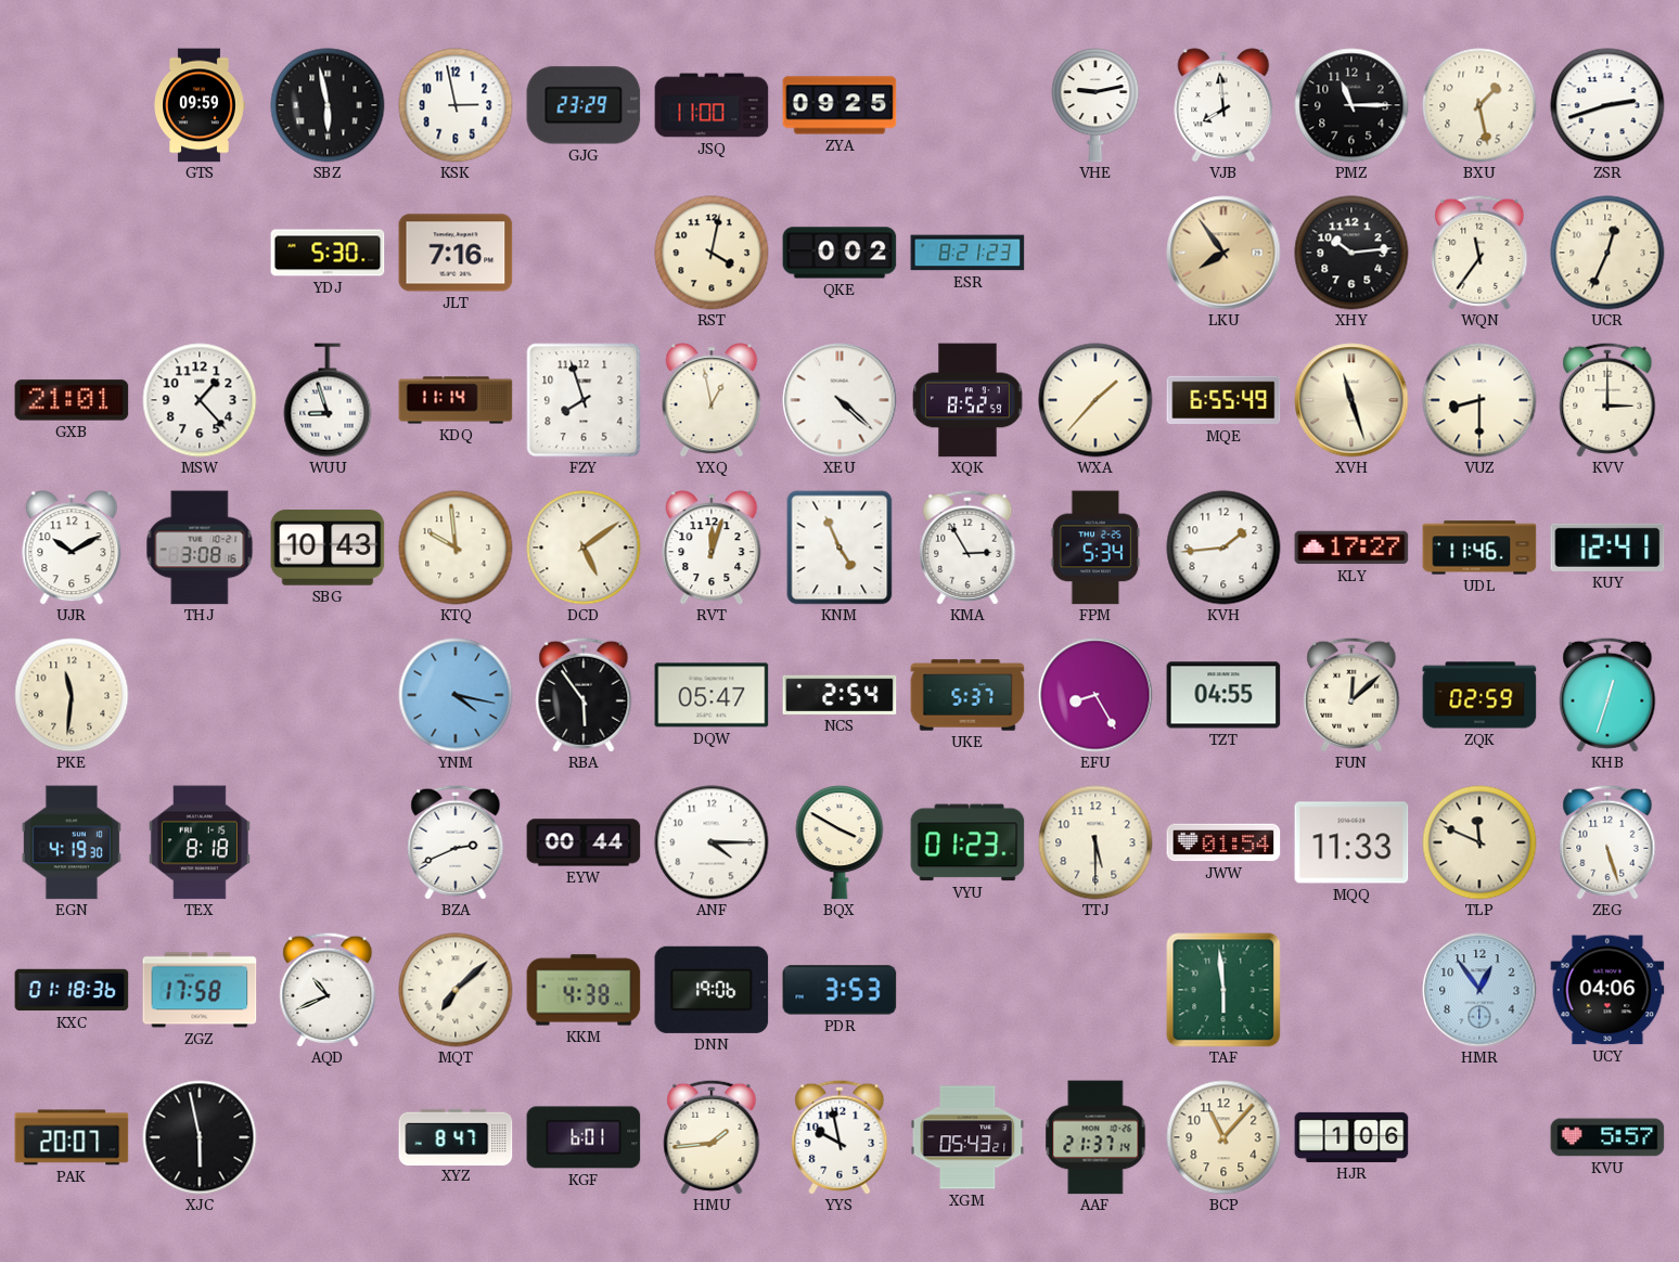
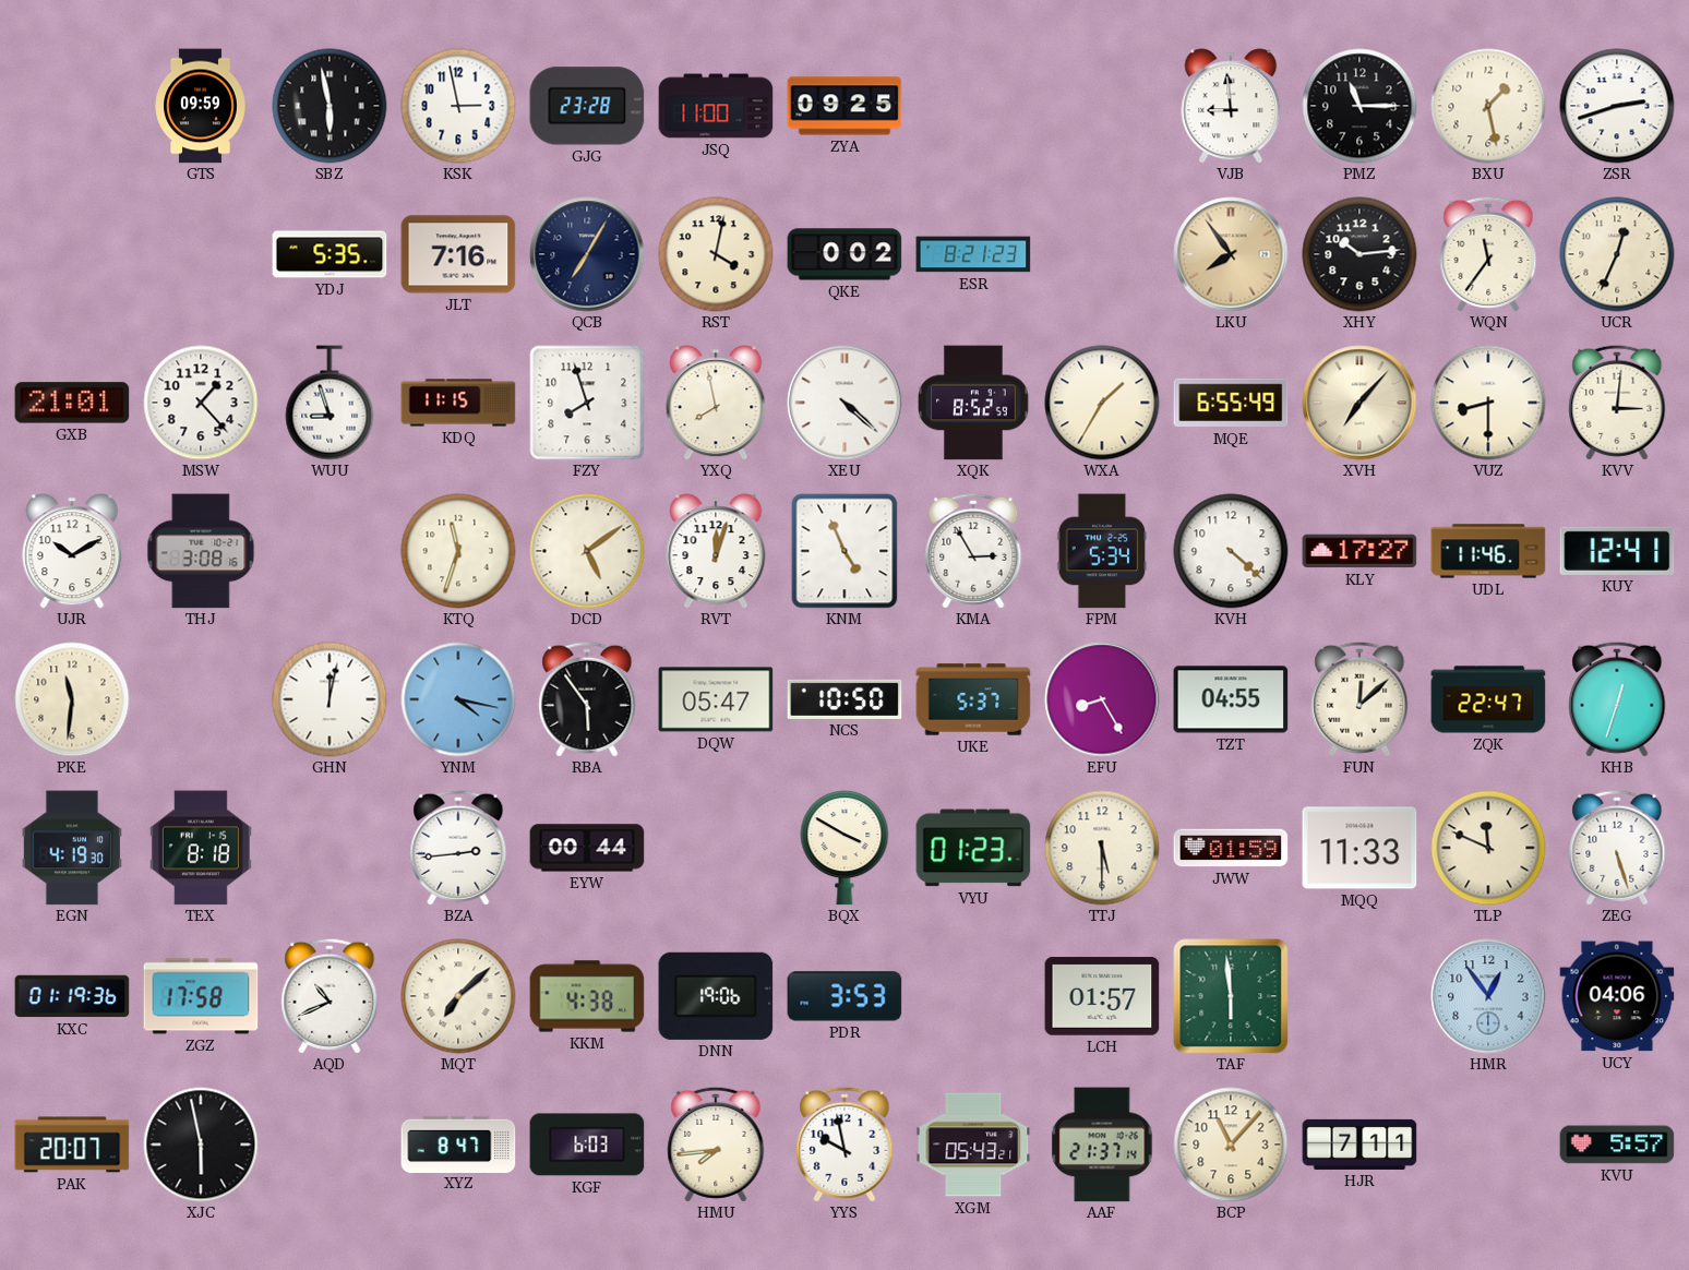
GJG: 23:29 -> 23:28 (587, 106)
VHE: 9:13 -> none (1095, 105)
VJB: 7:59 -> 8:59 (1231, 106)
YDJ: 5:30 -> 5:35 (330, 254)
QCB: none -> 7:05 (587, 254)
KDQ: 11:14 -> 11:15 (458, 403)
YXQ: 12:58 -> 7:58 (716, 403)
WXA: 1:37 -> 1:35 (1102, 403)
XVH: 11:27 -> 7:07 (1359, 403)
KVV: 3:00 -> 3:01 (1617, 403)
SBG: 10:43 -> none (328, 548)
KTQ: 9:59 -> 11:33 (458, 551)
KVH: 1:44 -> 4:22 (1231, 551)
GHN: none -> 12:02 (330, 699)
NCS: 2:54 -> 10:50 (844, 699)
ZQK: 02:59 -> 22:47 (1488, 699)
BZA: 2:41 -> 2:44 (458, 848)
ANF: 4:15 -> none (712, 842)
JWW: 01:54 -> 01:59 (1231, 848)
KXC: 01:18 -> 01:19 (72, 996)
LCH: none -> 01:57 (1102, 996)
KGF: 6:01 -> 6:03 (587, 1145)
HMU: 1:44 -> 7:44 (716, 1145)
HJR: 1:06 -> 7:11 (1359, 1145)
